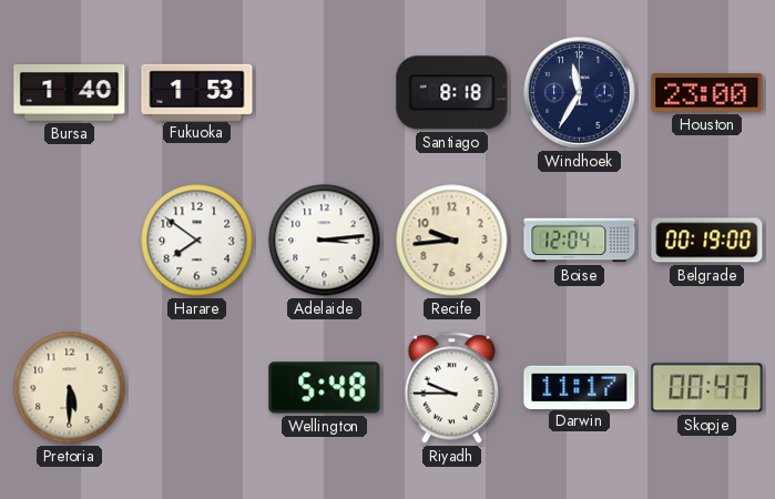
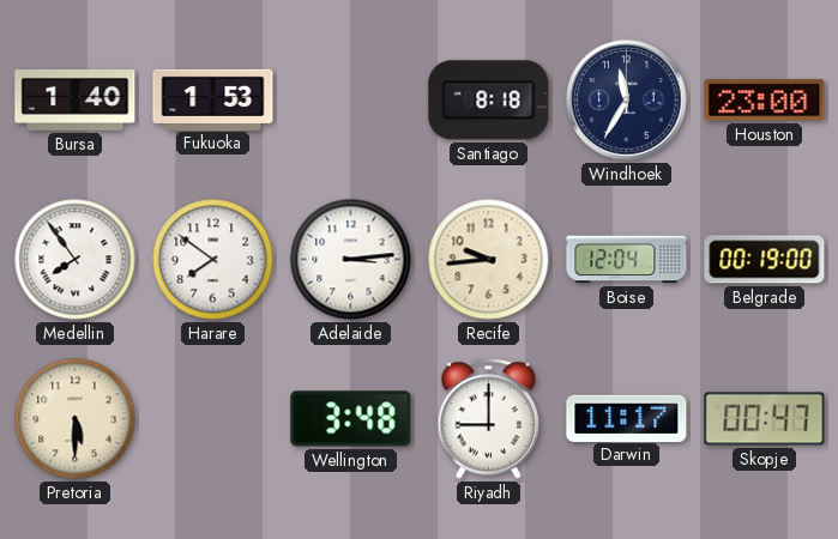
Medellin: none -> 7:54 (76, 260)
Wellington: 5:48 -> 3:48 (351, 419)
Riyadh: 9:45 -> 9:00 (489, 419)
